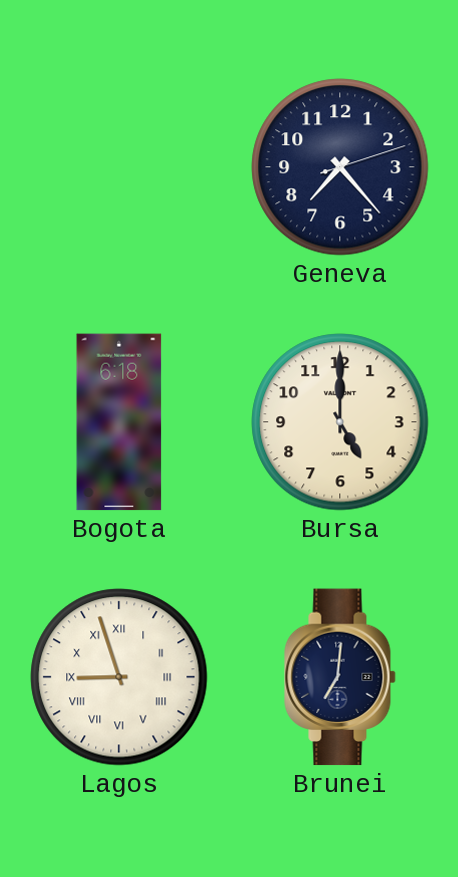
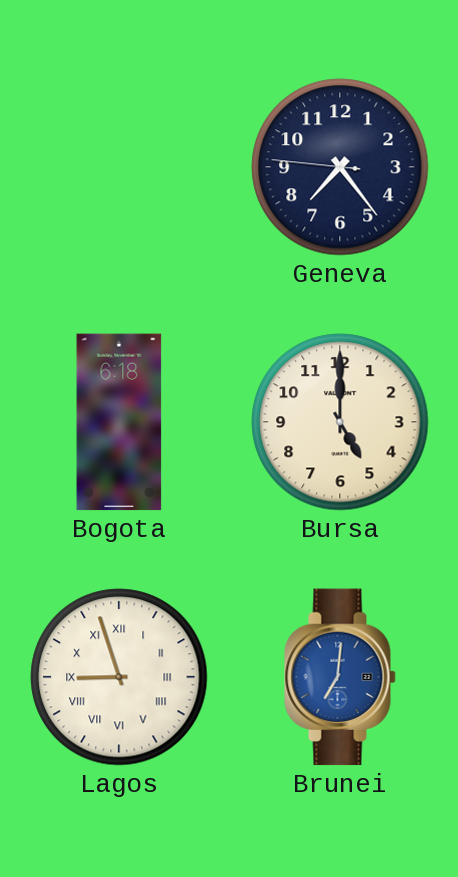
Geneva: 7:23:12 -> 7:23:46 (340, 167)
Brunei dial: navy -> blue (340, 677)
